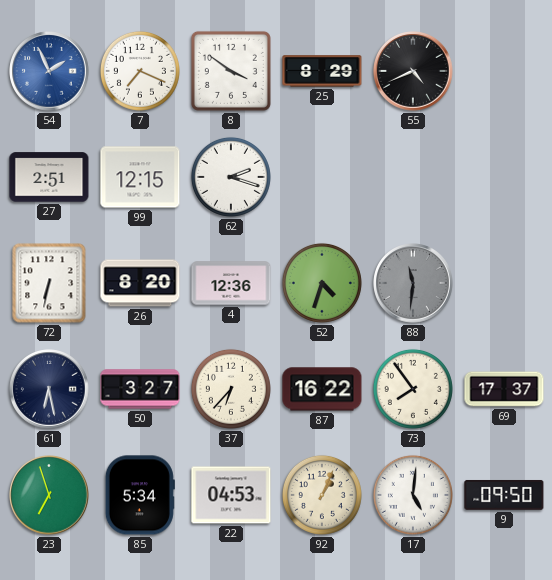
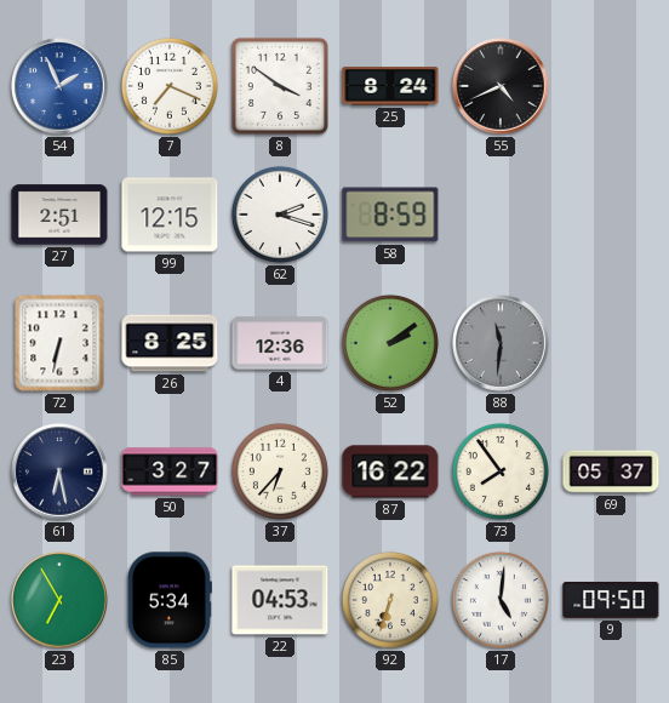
25: 8:29 -> 8:24 (390, 86)
58: none -> 8:59 (390, 215)
26: 8:20 -> 8:25 (170, 343)
52: 4:33 -> 2:09 (390, 343)
69: 17:37 -> 05:37 (611, 471)
23: 6:57 -> 6:55 (59, 600)
92: 1:04 -> 6:33 (390, 600)
